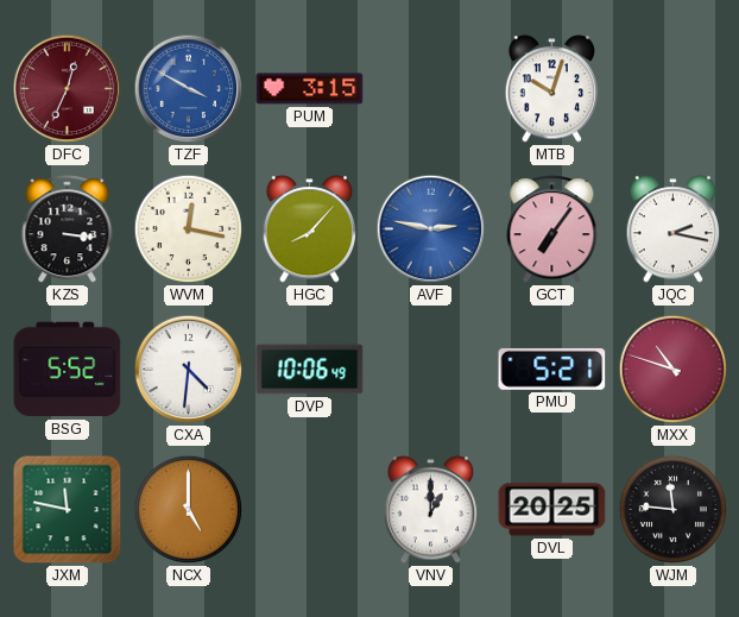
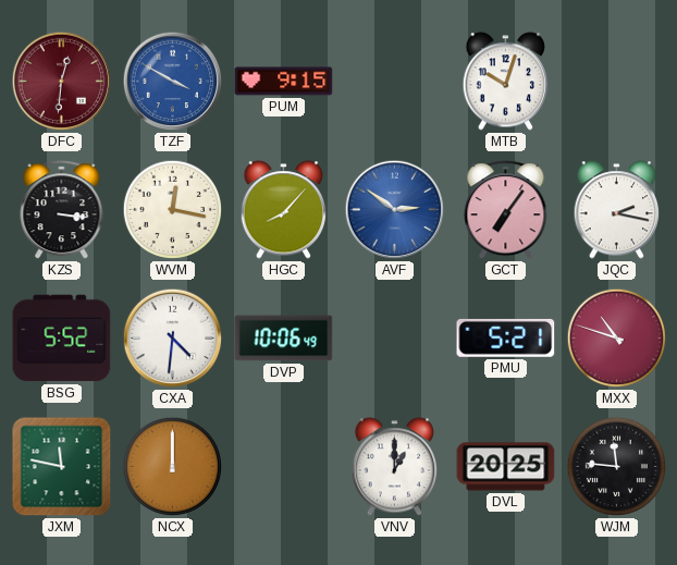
DFC: 12:34 -> 12:31 (62, 82)
PUM: 3:15 -> 9:15 (284, 82)
AVF: 2:47 -> 2:51 (395, 210)
NCX: 5:00 -> 12:00 (173, 467)
